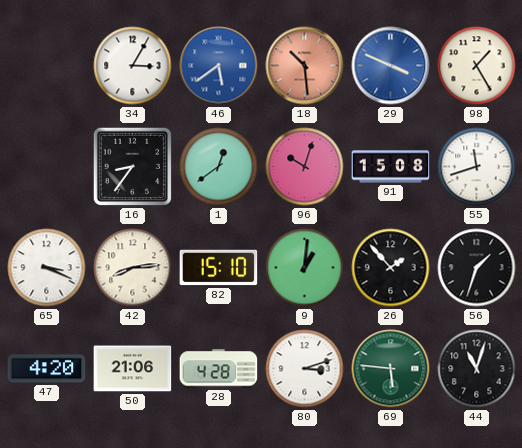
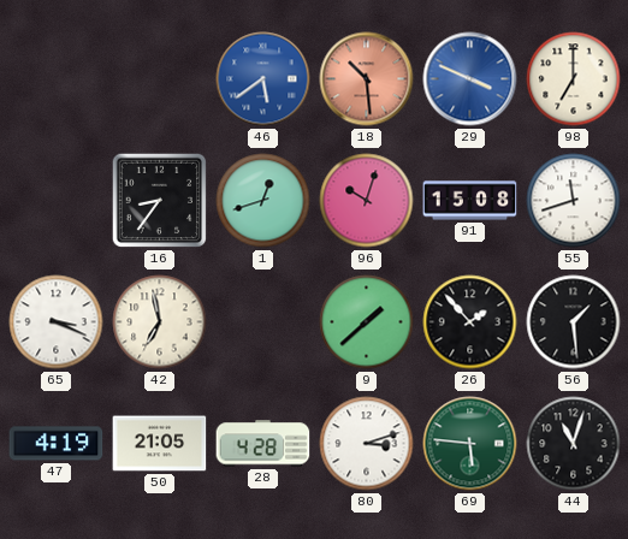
34: 3:05 -> none (133, 66)
98: 1:25 -> 7:00 (574, 79)
1: 12:39 -> 12:42 (263, 201)
42: 8:14 -> 6:58 (160, 322)
82: 15:10 -> none (219, 268)
9: 1:01 -> 1:38 (367, 322)
56: 1:33 -> 1:29 (574, 322)
47: 4:20 -> 4:19 (57, 444)
50: 21:06 -> 21:05 (160, 444)
